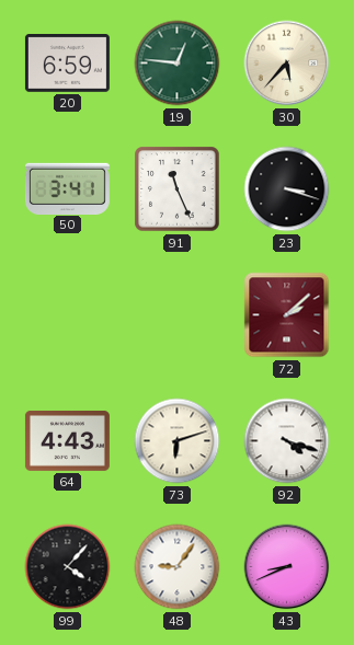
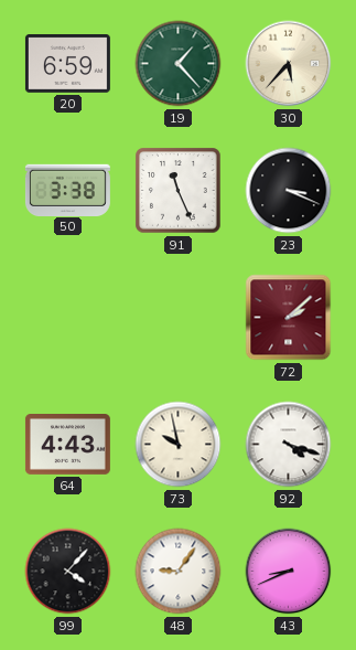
19: 12:46 -> 1:23 (179, 64)
50: 3:41 -> 3:38 (67, 190)
23: 3:18 -> 3:19 (289, 191)
73: 6:12 -> 9:58 (179, 445)
